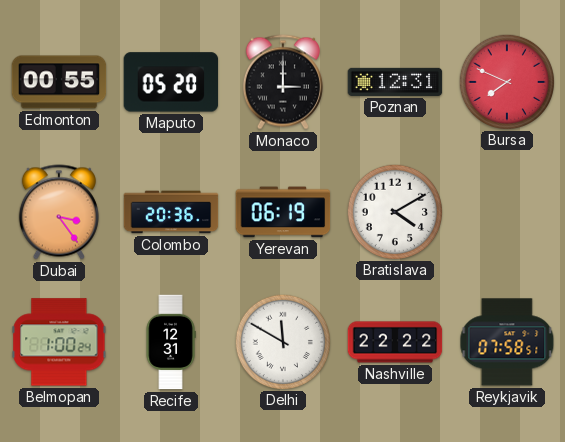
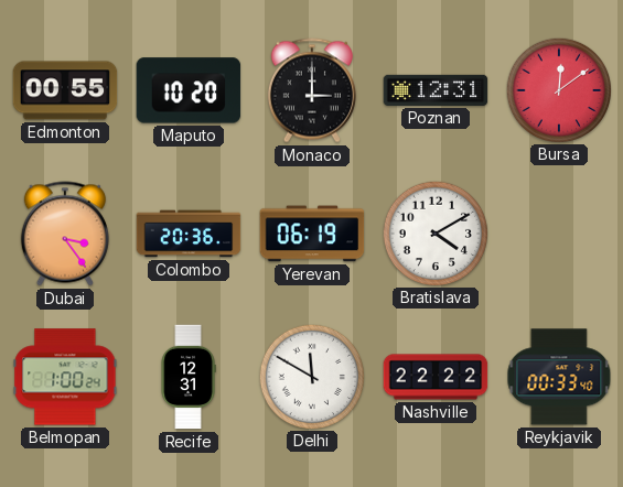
Maputo: 05:20 -> 10:20 (189, 90)
Bursa: 7:49 -> 12:09 (558, 89)
Reykjavik: 07:58 -> 00:33 (559, 377)
